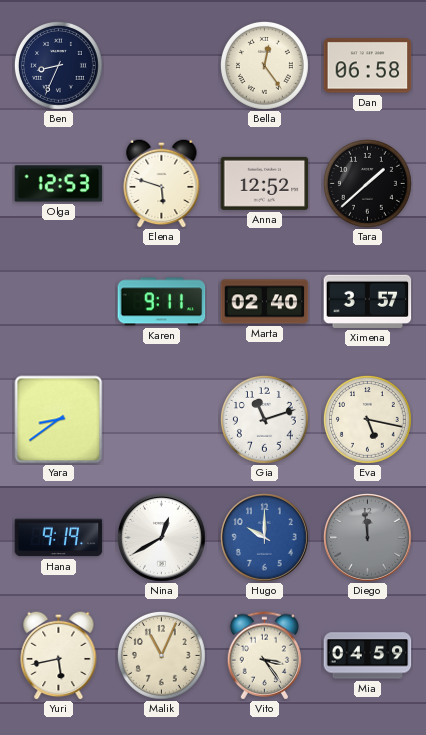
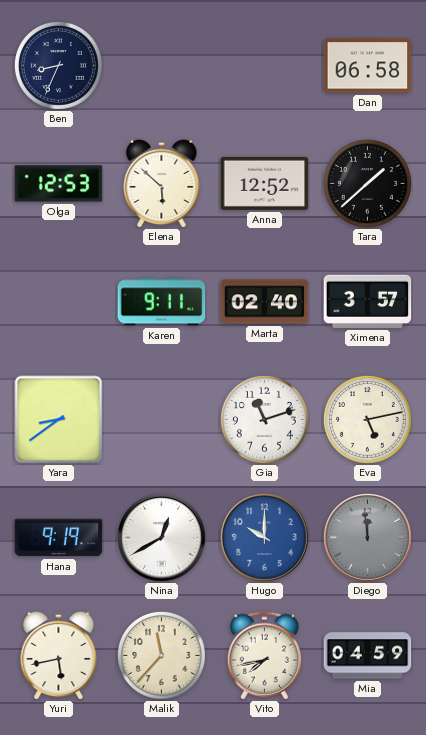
Bella: 12:24 -> none (264, 65)
Elena: 5:48 -> 5:52 (162, 183)
Eva: 5:17 -> 5:13 (367, 419)
Malik: 11:04 -> 11:37 (161, 655)
Vito: 3:24 -> 7:43 (264, 656)
